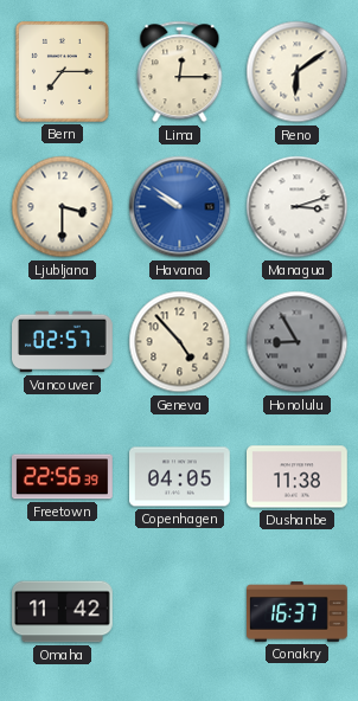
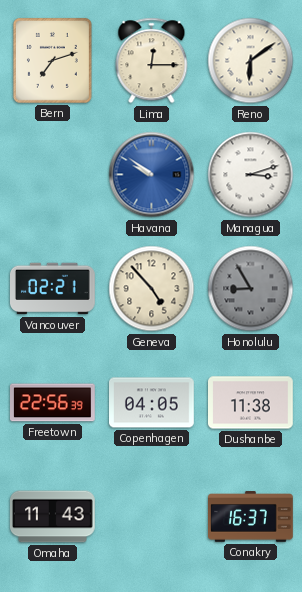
Bern: 7:15 -> 7:12 (52, 60)
Ljubljana: 3:30 -> none (63, 207)
Vancouver: 02:57 -> 02:21 (53, 289)
Omaha: 11:42 -> 11:43 (53, 517)
